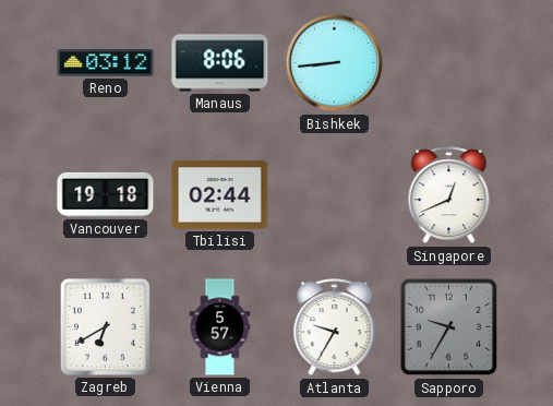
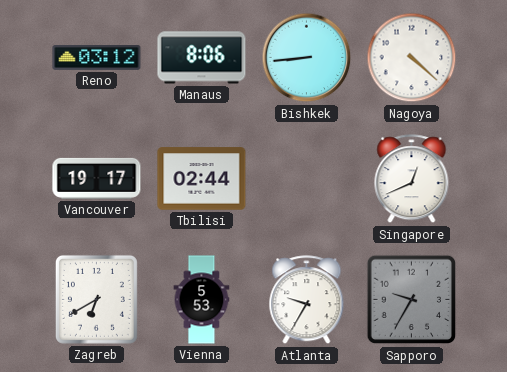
Nagoya: none -> 4:22 (412, 58)
Vancouver: 19:18 -> 19:17 (97, 178)
Vienna: 5:57 -> 5:53 (202, 300)
